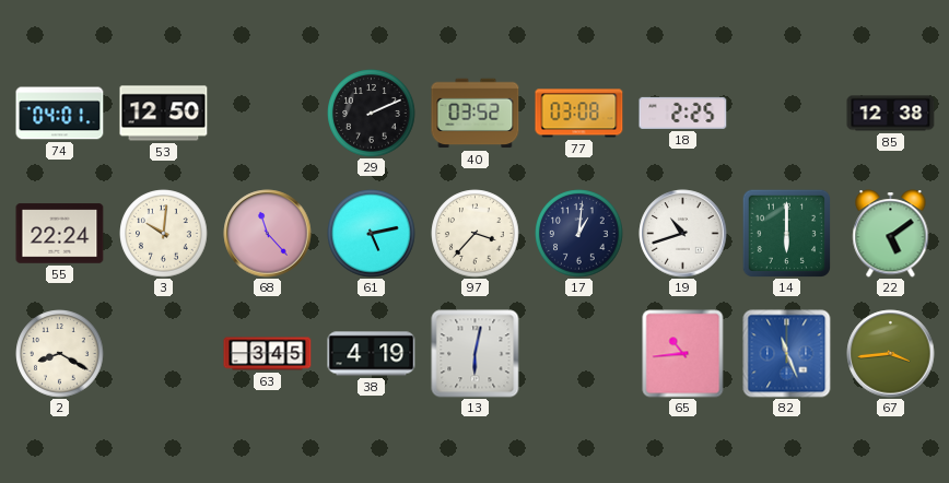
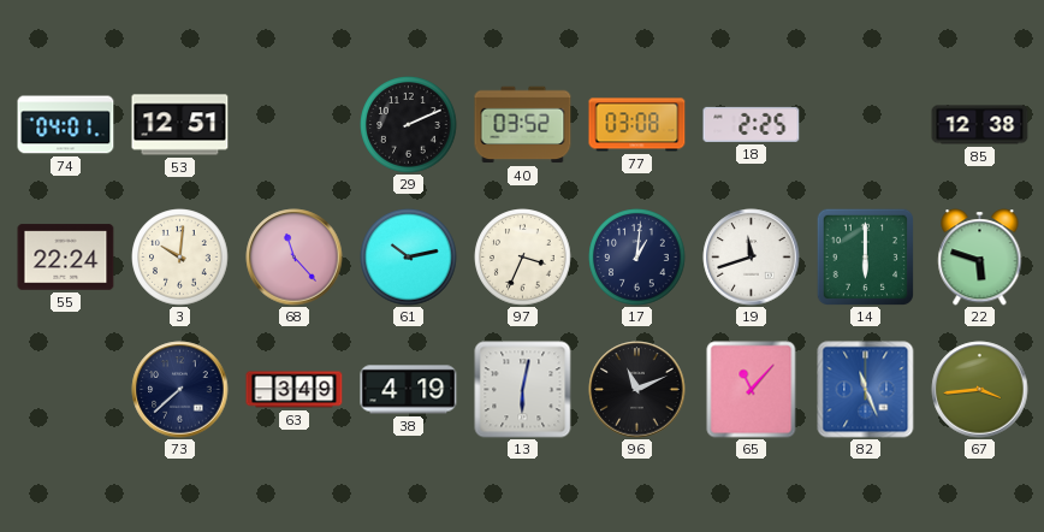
53: 12:50 -> 12:51 (180, 125)
61: 5:13 -> 10:13 (409, 258)
97: 3:37 -> 3:34 (523, 258)
19: 10:42 -> 11:42 (752, 258)
22: 5:09 -> 5:48 (980, 258)
2: 8:20 -> none (60, 354)
73: none -> 7:38 (180, 390)
63: 3:45 -> 3:49 (295, 390)
96: none -> 11:11 (637, 390)
65: 10:44 -> 11:07 (752, 390)
